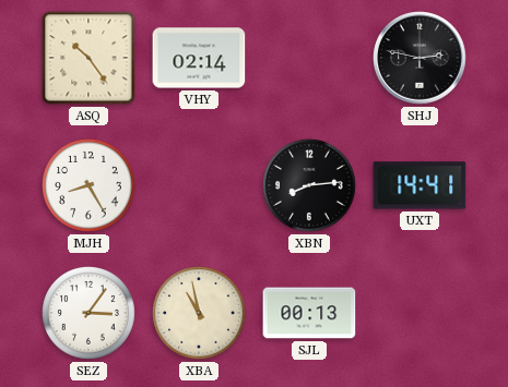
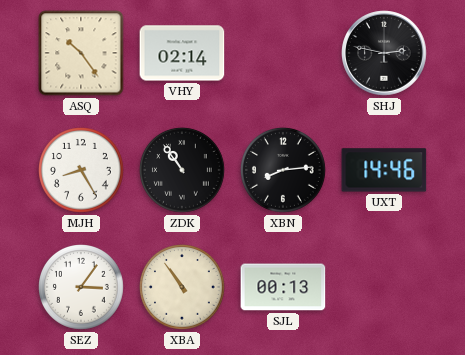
ZDK: none -> 10:54 (183, 171)
UXT: 14:41 -> 14:46 (384, 170)
XBA: 10:58 -> 10:54 (183, 288)
